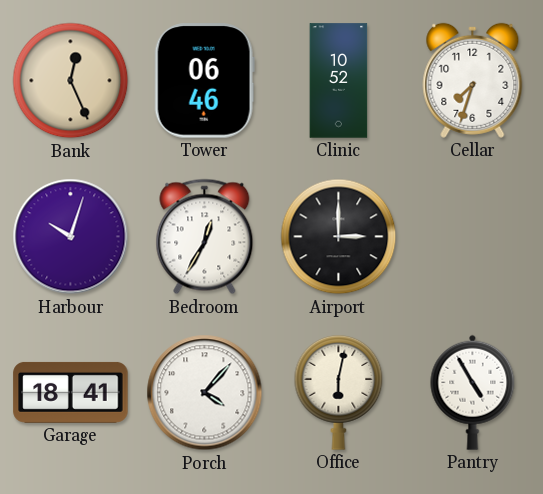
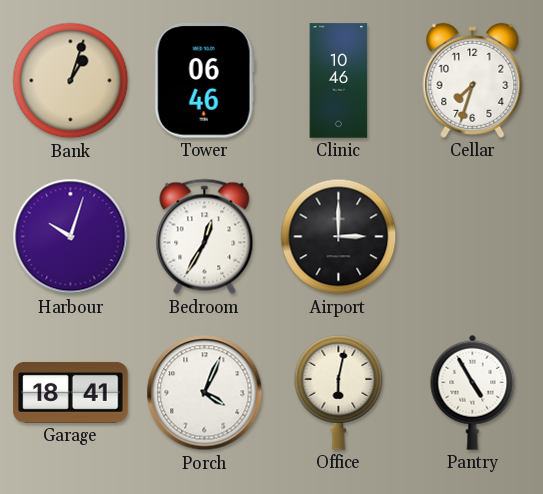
Bank: 12:26 -> 1:03 (71, 81)
Clinic: 10:52 -> 10:46 (339, 81)
Porch: 4:07 -> 4:04 (205, 393)
